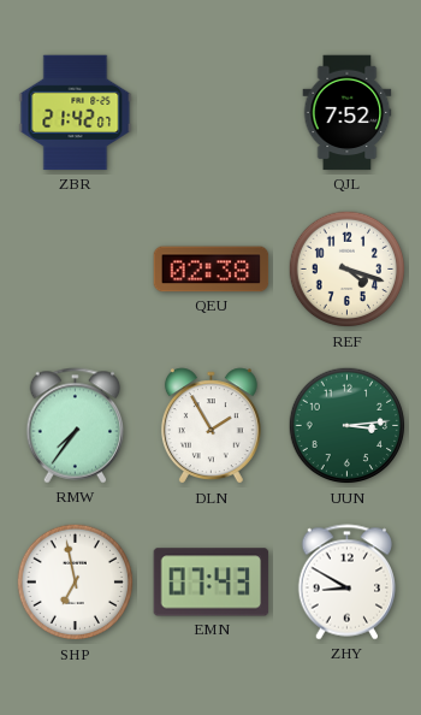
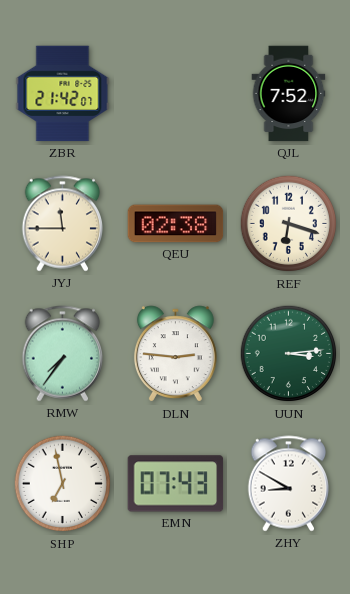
JYJ: none -> 11:45 (63, 224)
REF: 4:18 -> 6:18 (289, 224)
DLN: 1:55 -> 2:46 (175, 354)
